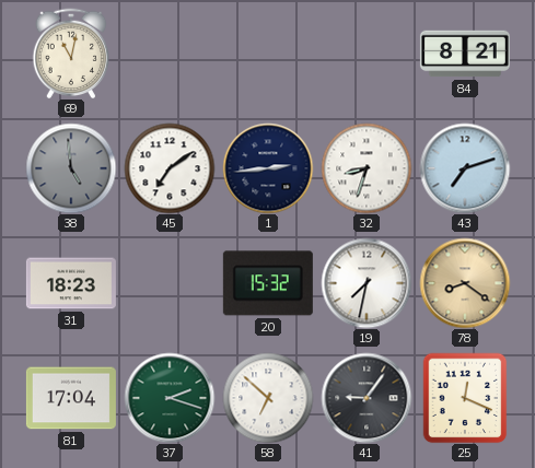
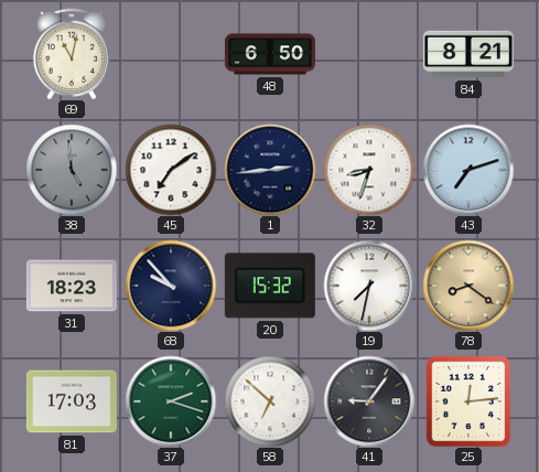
48: none -> 6:50 (270, 54)
68: none -> 9:53 (171, 286)
81: 17:04 -> 17:03 (72, 401)
25: 12:19 -> 12:14 (468, 401)
